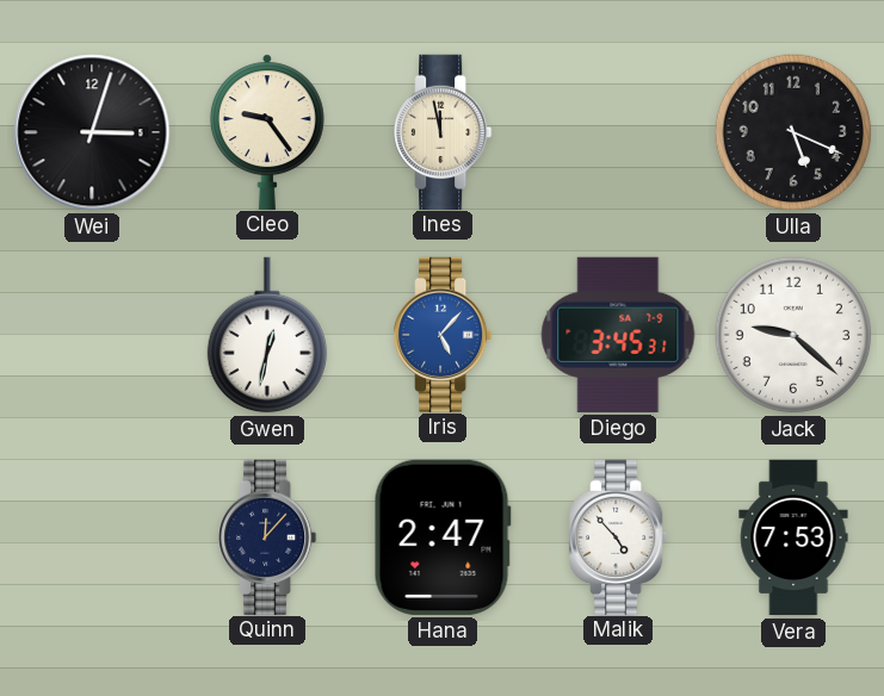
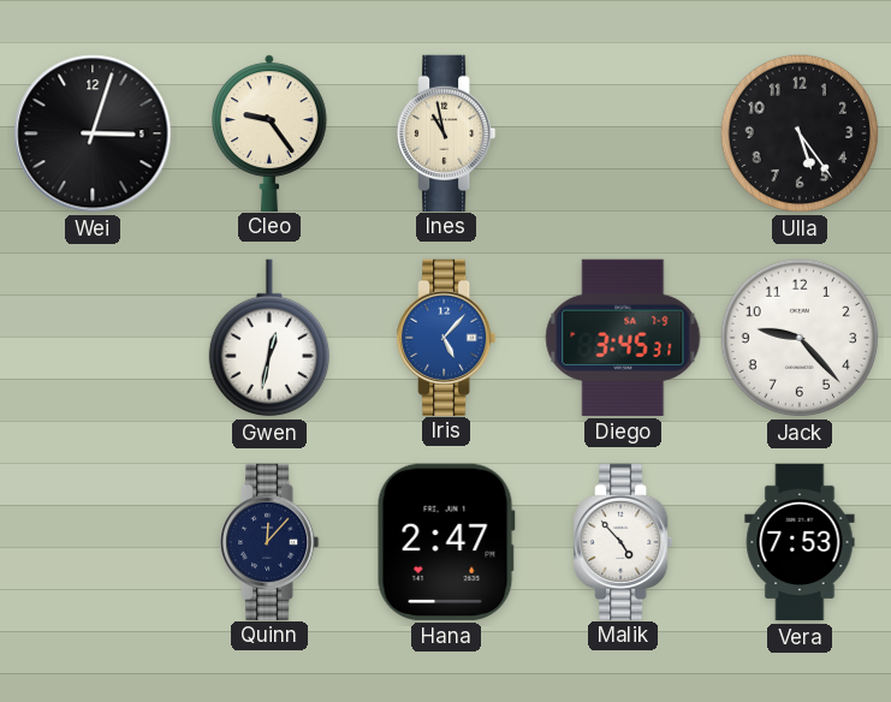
Ines: 11:58 -> 10:58 (446, 132)
Ulla: 5:19 -> 5:24 (800, 133)
Jack: 9:22 -> 9:23 (800, 338)
